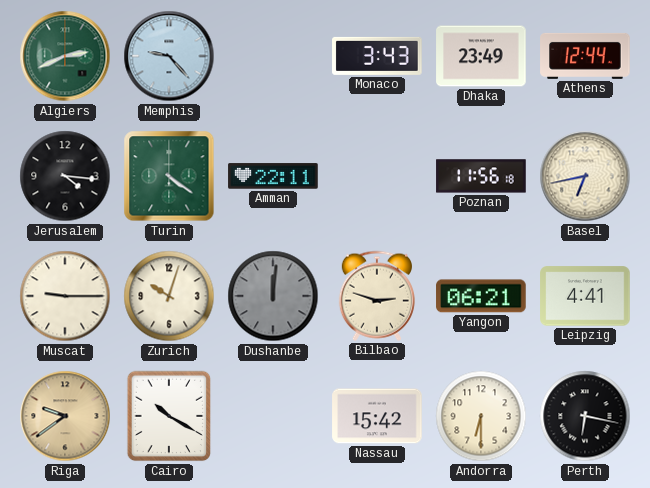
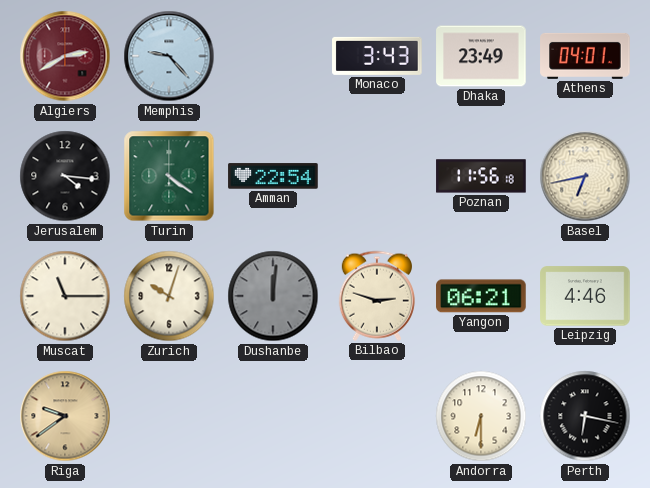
Algiers: 2:41 -> 2:40 (65, 56)
Algiers dial: green -> burgundy (65, 56)
Athens: 12:44 -> 04:01 (585, 56)
Amman: 22:11 -> 22:54 (273, 176)
Muscat: 9:15 -> 11:15 (65, 296)
Leipzig: 4:41 -> 4:46 (585, 296)
Cairo: 10:20 -> none (169, 416)
Nassau: 15:42 -> none (377, 416)
